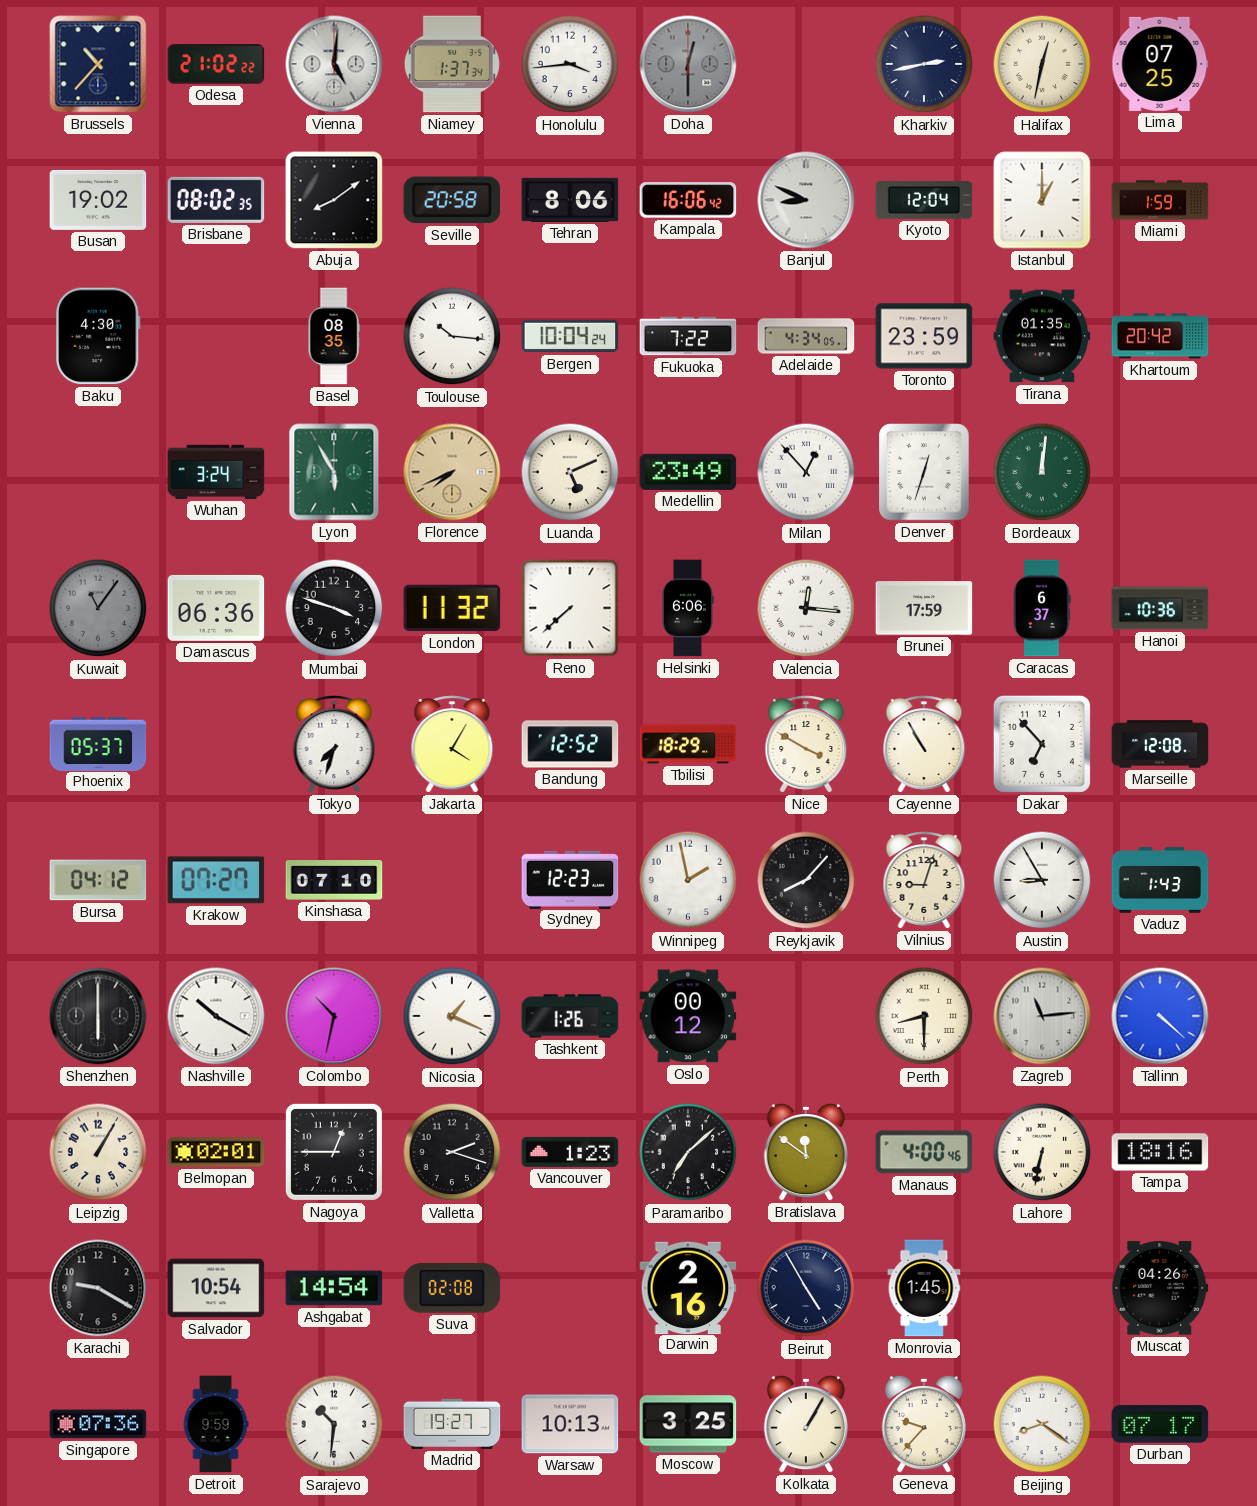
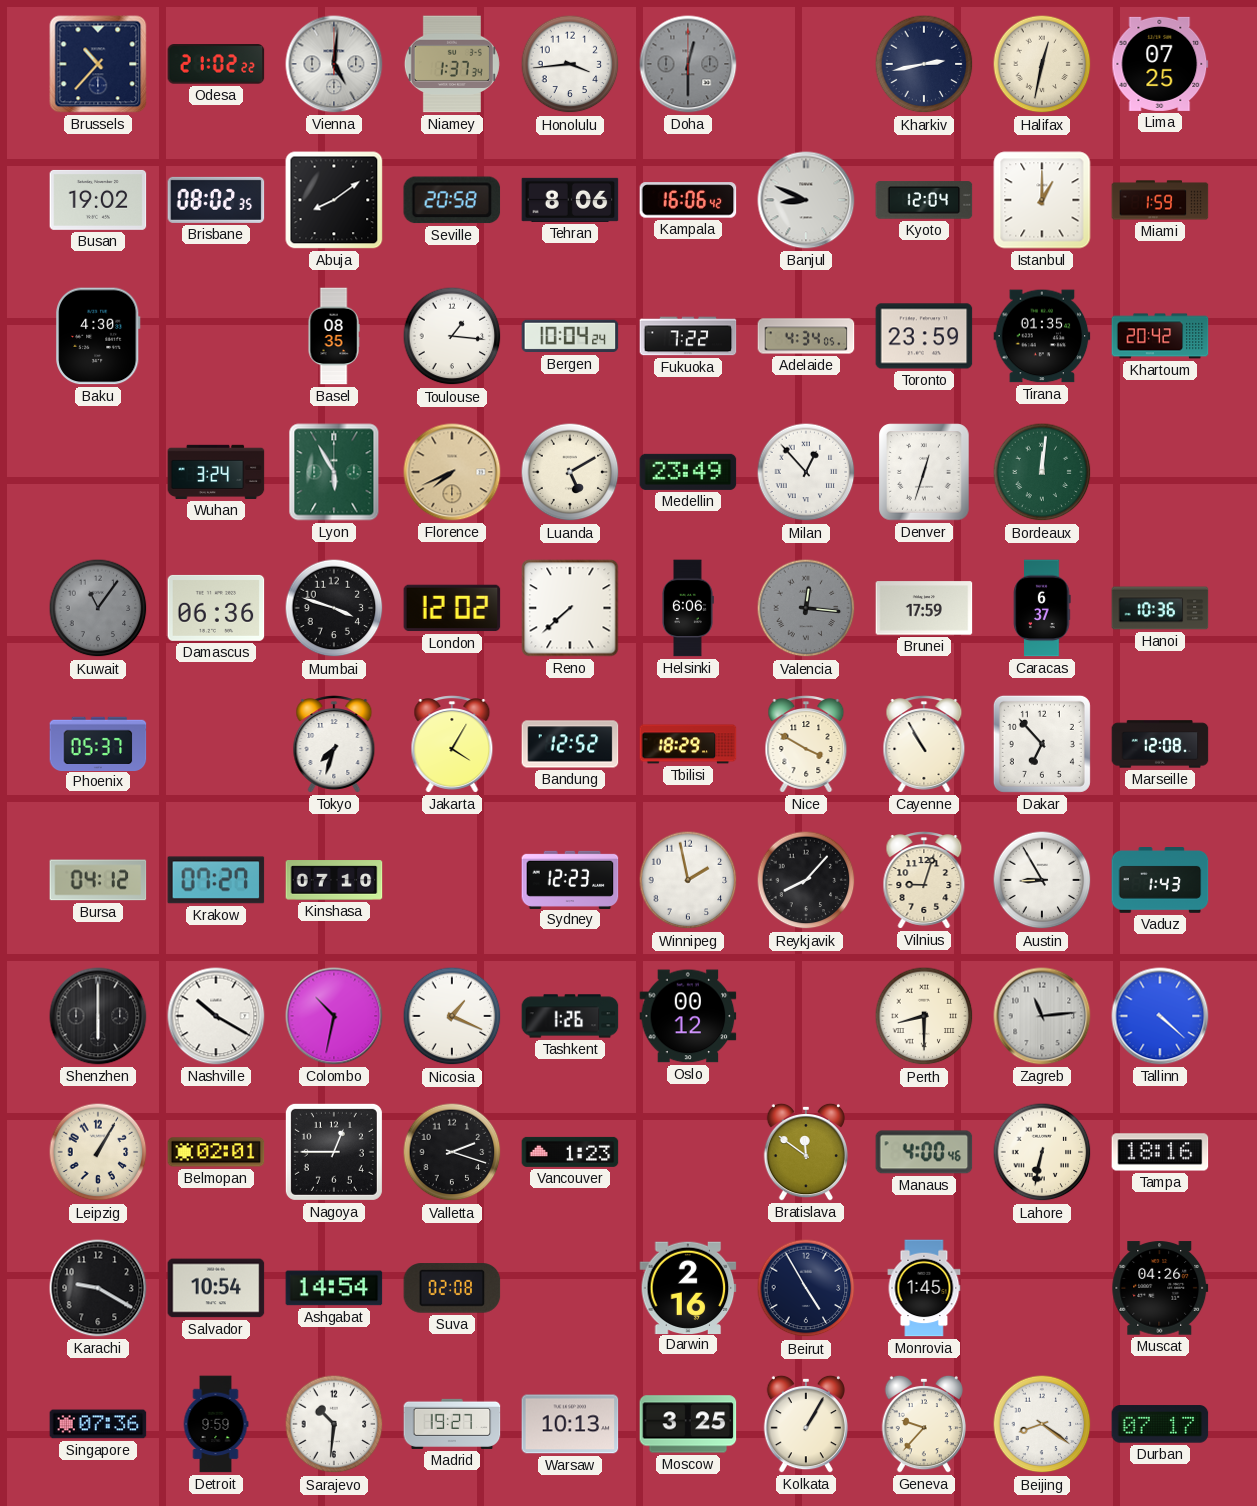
Toulouse: 10:16 -> 1:16 (452, 336)
Luanda: 5:11 -> 5:10 (570, 472)
London: 11:32 -> 12:02 (452, 608)
Valencia dial: white -> grey (806, 608)
Paramaribo: 7:08 -> none (688, 1152)
